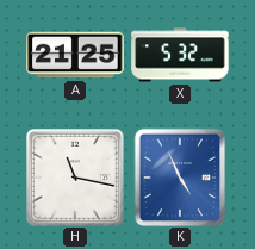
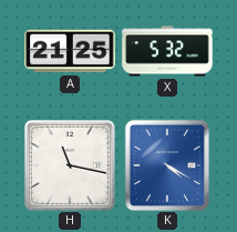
K: 4:56 -> 4:20 (167, 165)
